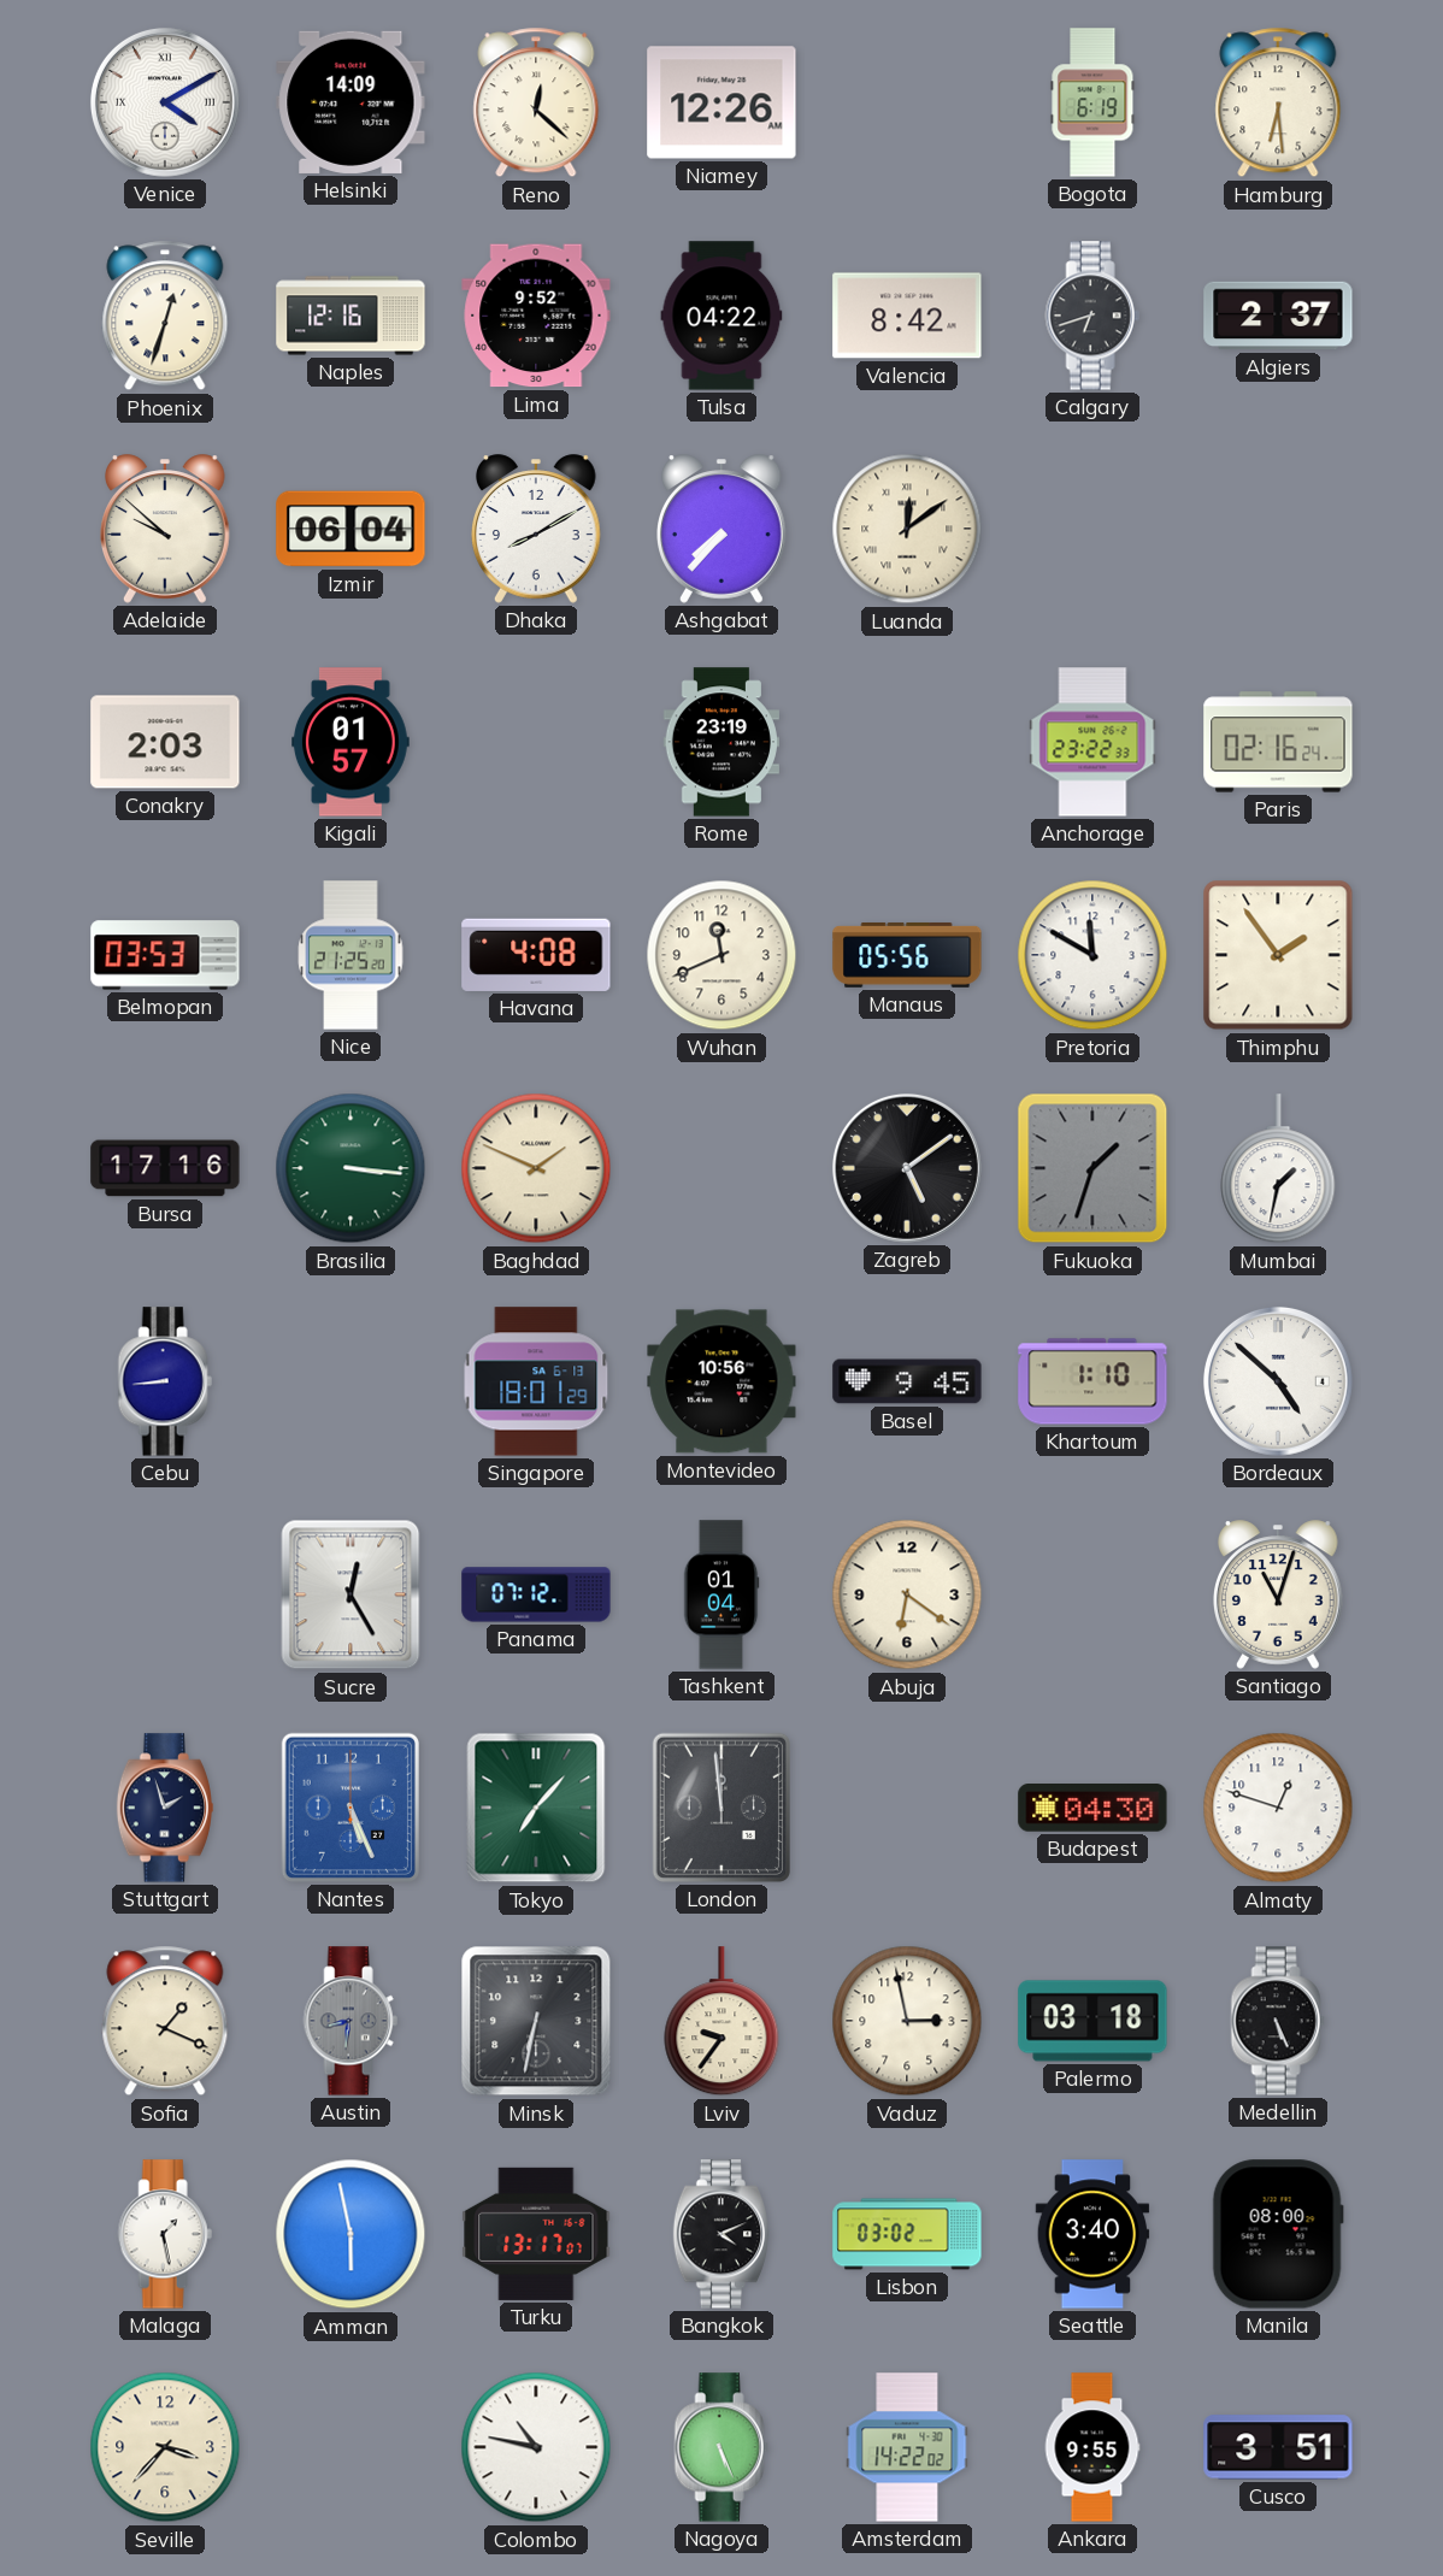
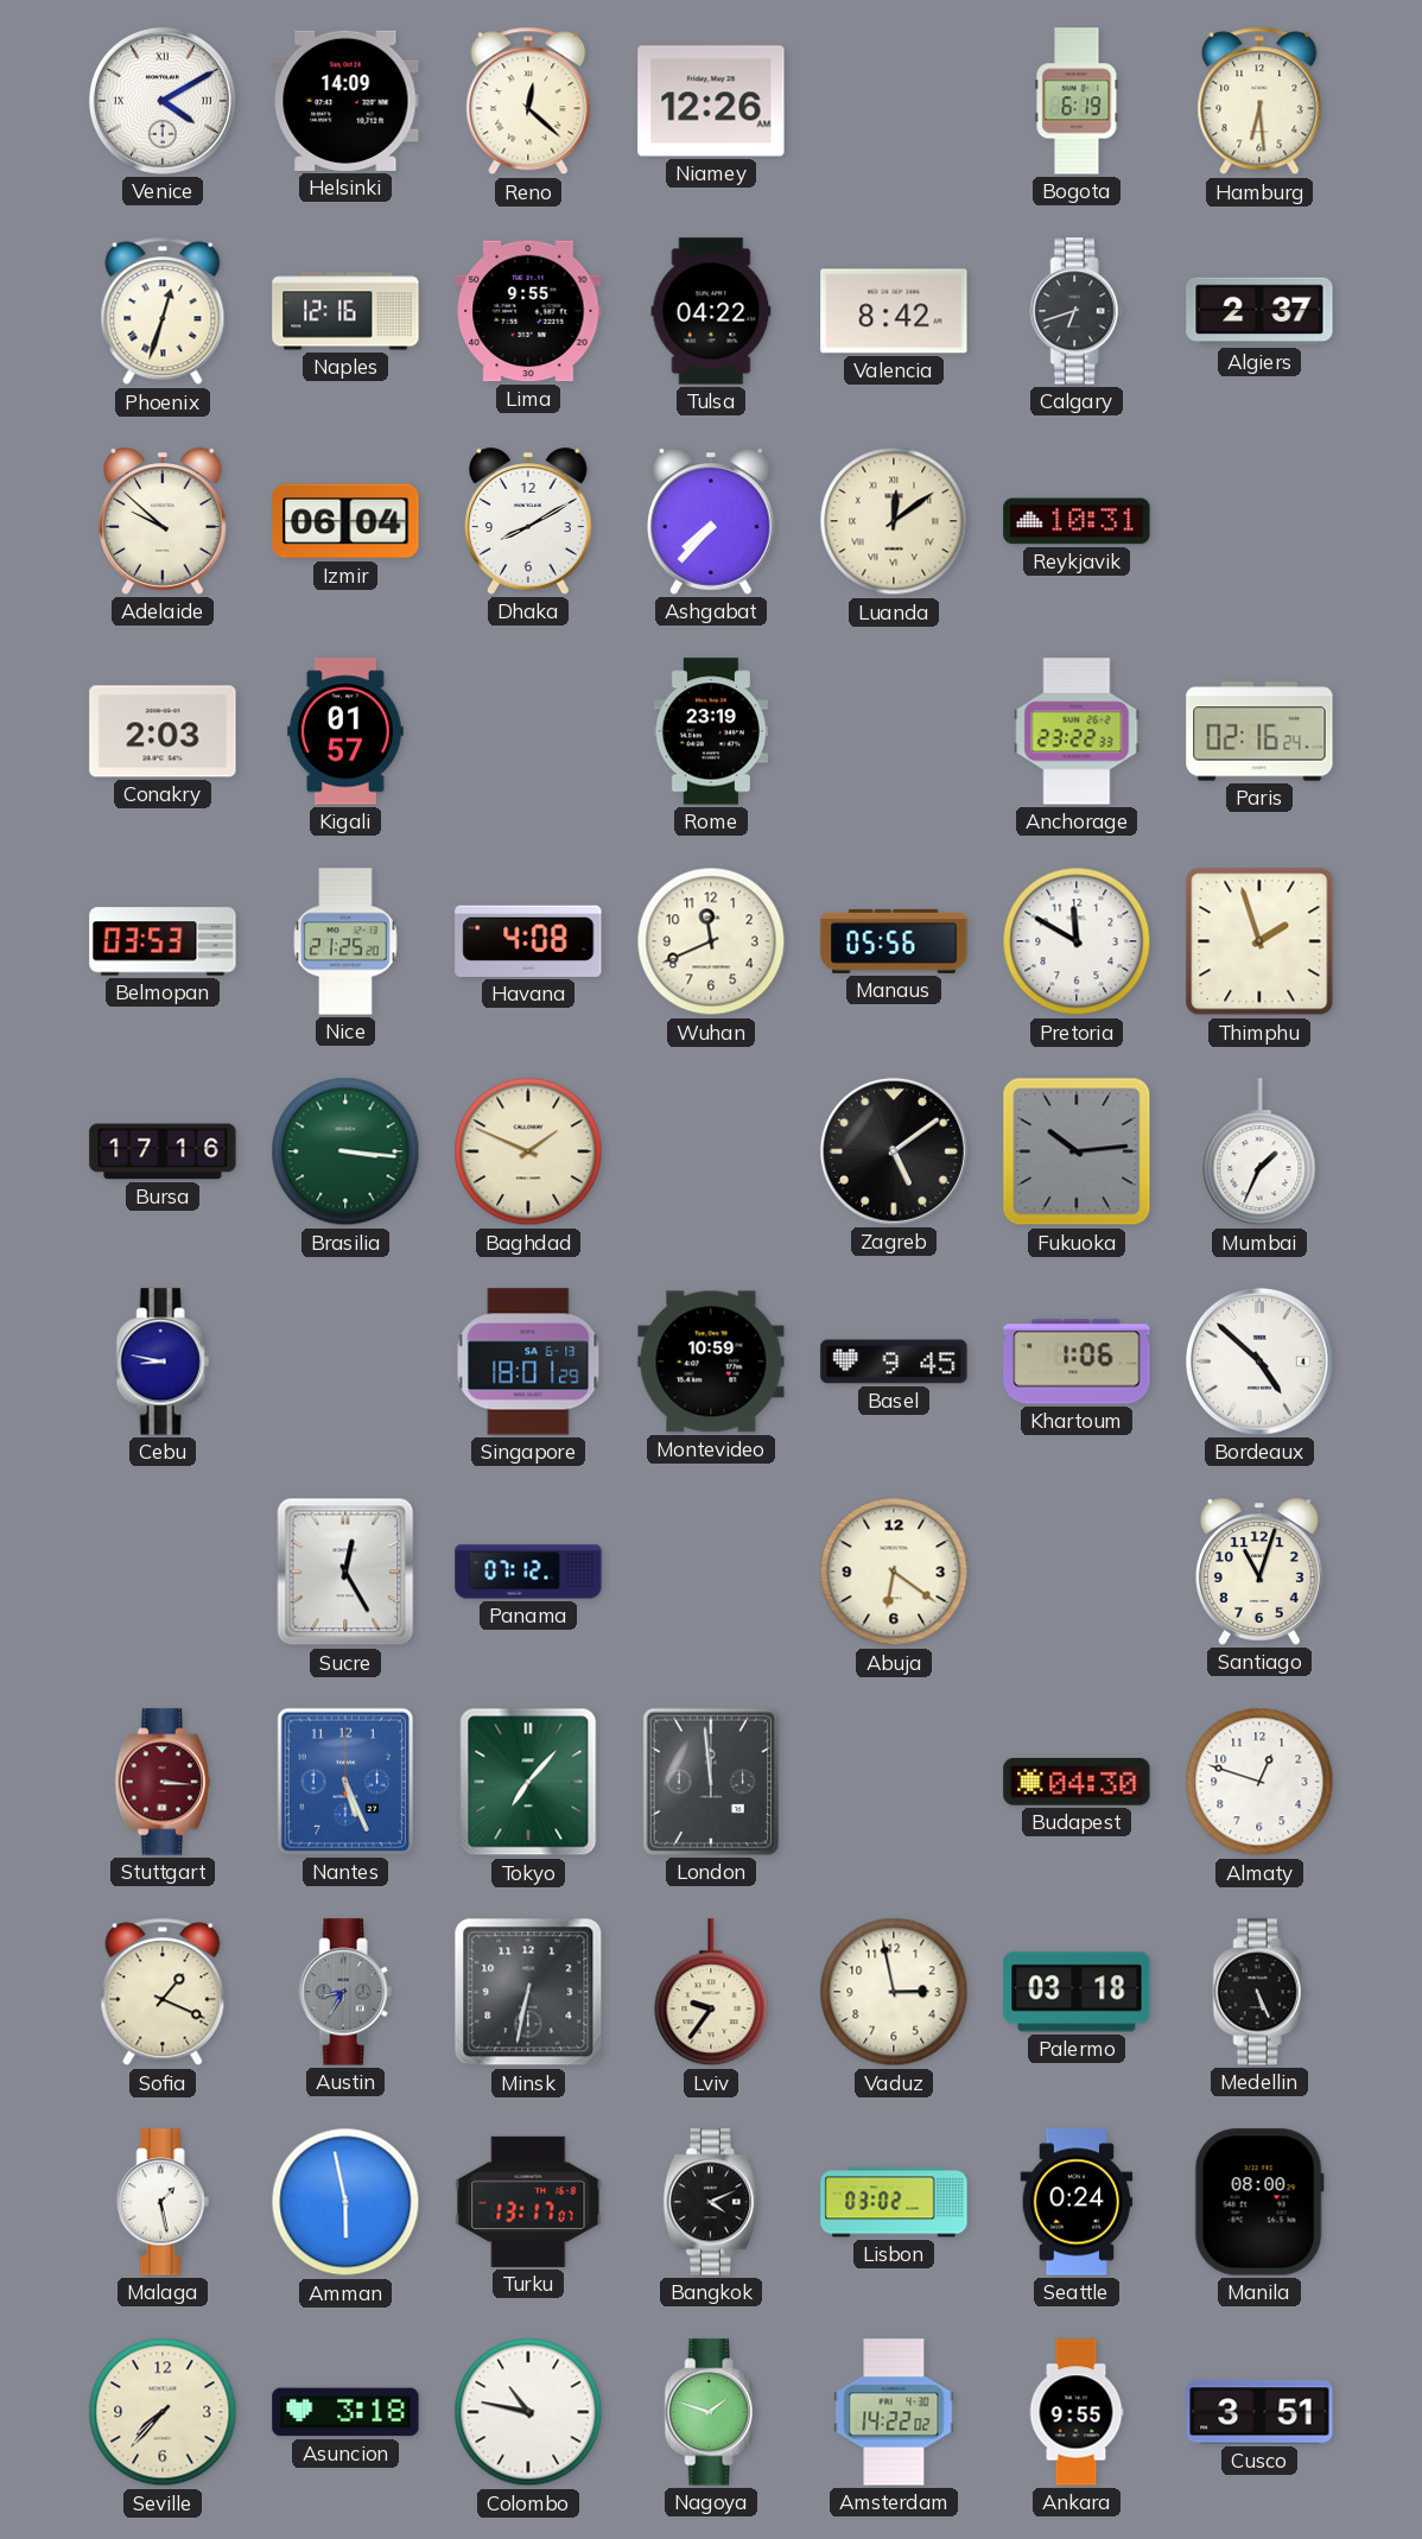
Lima: 9:52 -> 9:55 (528, 311)
Reykjavik: none -> 10:31 (1077, 521)
Thimphu: 1:54 -> 1:57 (1259, 941)
Fukuoka: 1:33 -> 10:14 (1077, 1151)
Mumbai: 1:32 -> 1:34 (1259, 1153)
Cebu: 8:44 -> 8:47 (163, 1361)
Montevideo: 10:56 -> 10:59 (711, 1361)
Khartoum: 1:10 -> 1:06 (1077, 1361)
Tashkent: 01:04 -> none (721, 1594)
Stuttgart: 1:57 -> 3:16 (163, 1782)
Stuttgart dial: navy -> burgundy (163, 1782)
Austin: 8:31 -> 8:35 (345, 1992)
Seattle: 3:40 -> 0:24 (1077, 2202)
Seville: 3:37 -> 7:37 (163, 2412)
Asuncion: none -> 3:18 (345, 2412)
Nagoya: 5:26 -> 1:48 (711, 2412)
